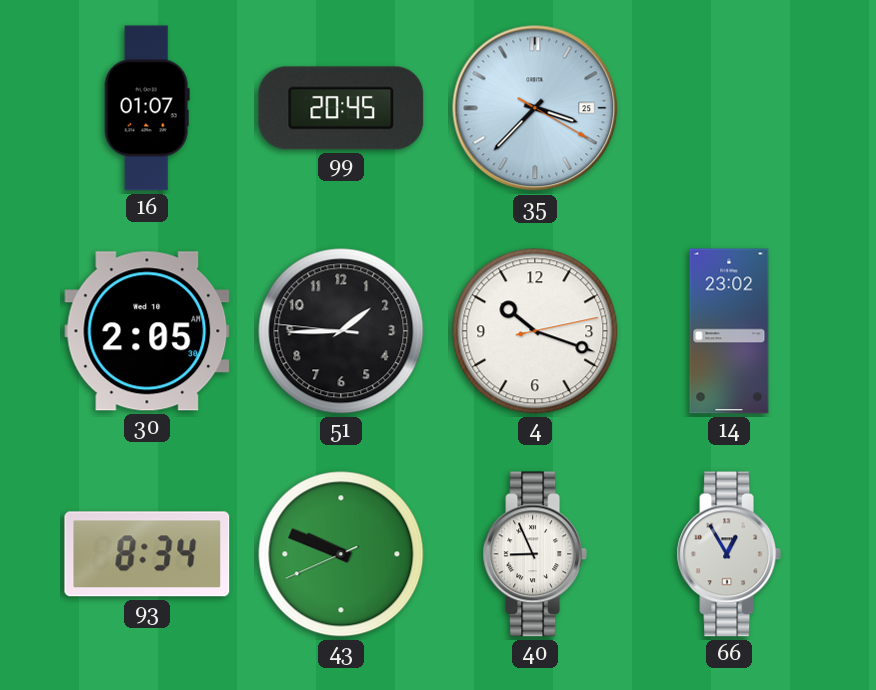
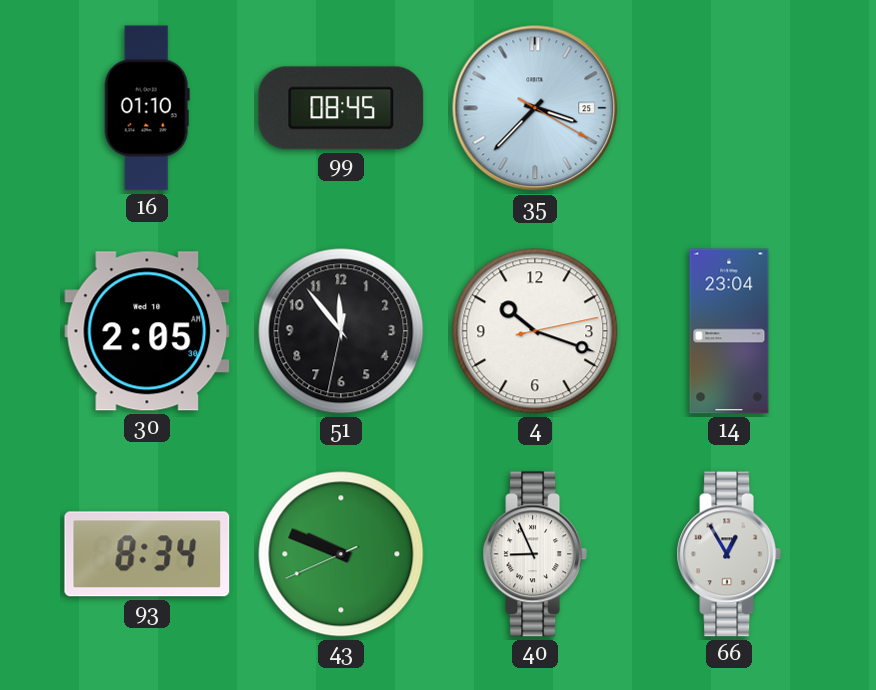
16: 01:07 -> 01:10 (147, 108)
99: 20:45 -> 08:45 (341, 108)
51: 1:44 -> 11:53 (341, 331)
14: 23:02 -> 23:04 (729, 331)
